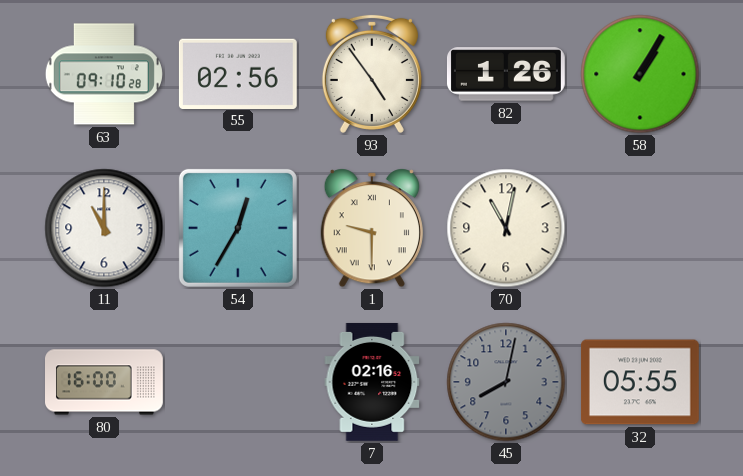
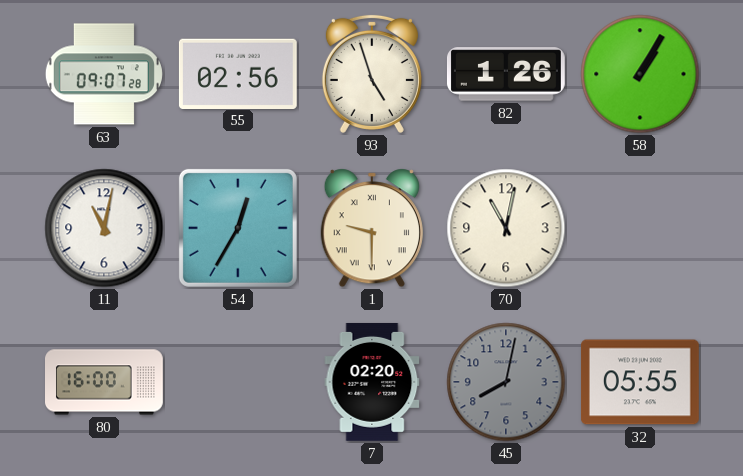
63: 09:10 -> 09:07 (104, 74)
93: 4:54 -> 4:57 (372, 74)
11: 11:00 -> 11:02 (104, 228)
7: 02:16 -> 02:20 (372, 382)
